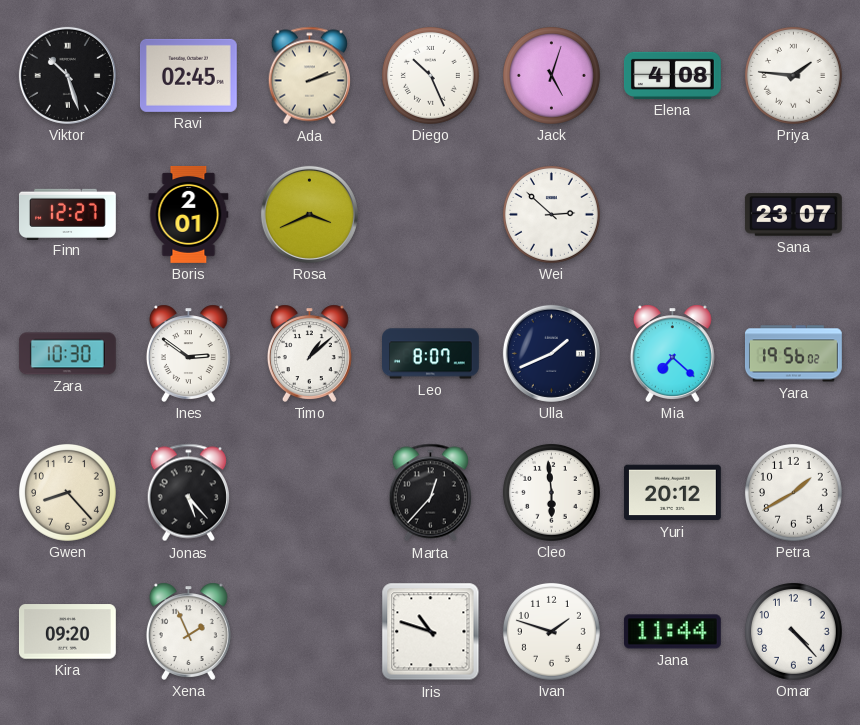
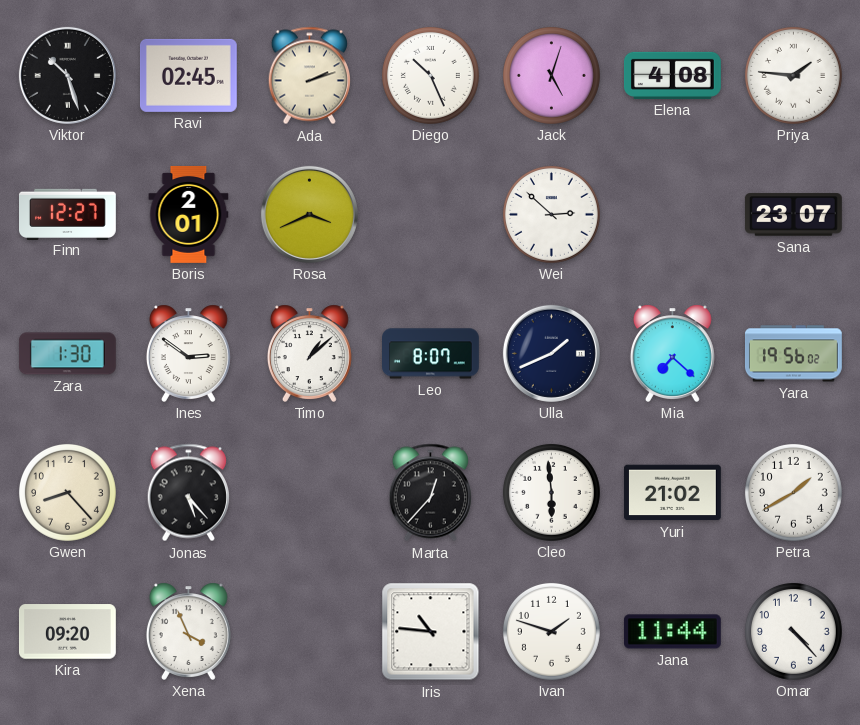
Zara: 10:30 -> 1:30 (67, 354)
Yuri: 20:12 -> 21:02 (673, 493)
Xena: 1:56 -> 3:56 (188, 631)
Iris: 10:48 -> 10:46 (431, 632)
